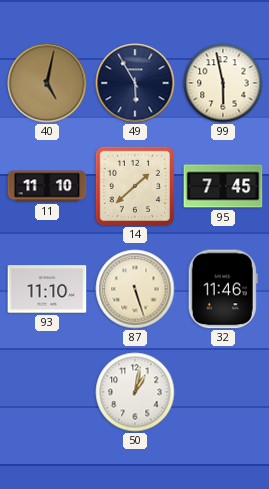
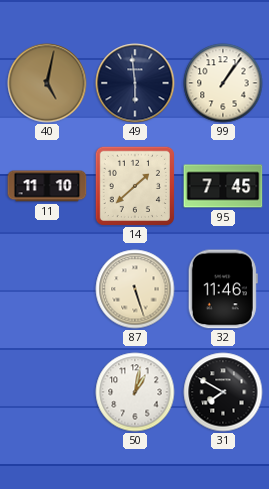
49: 5:55 -> 5:59 (135, 83)
99: 5:58 -> 1:06 (223, 83)
93: 11:10 -> none (47, 289)
31: none -> 7:50 (223, 392)
